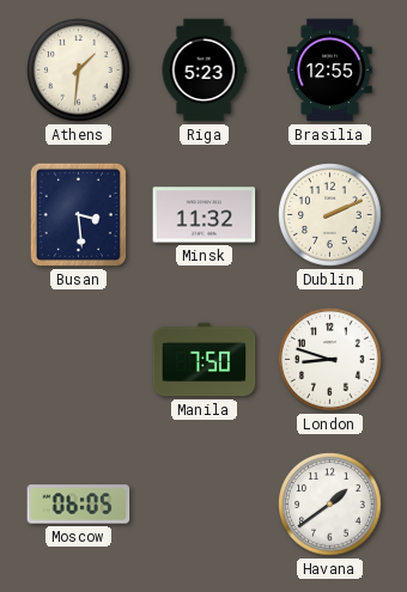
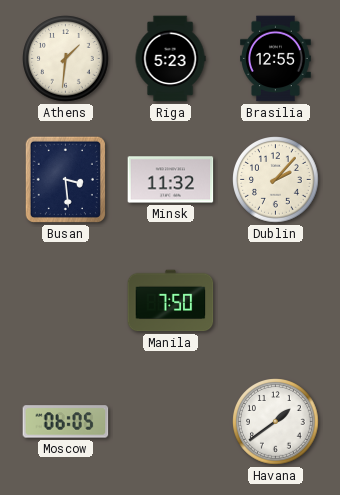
Dublin: 2:11 -> 2:07 (276, 180)
London: 8:48 -> none (330, 360)
